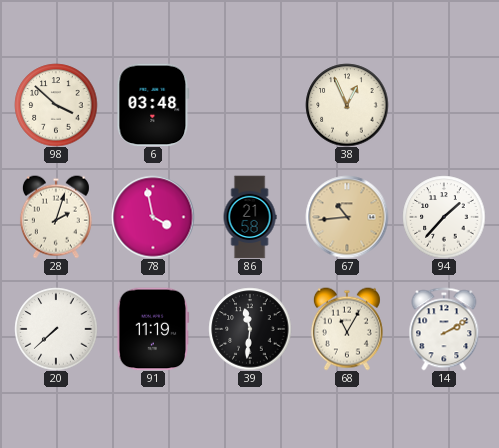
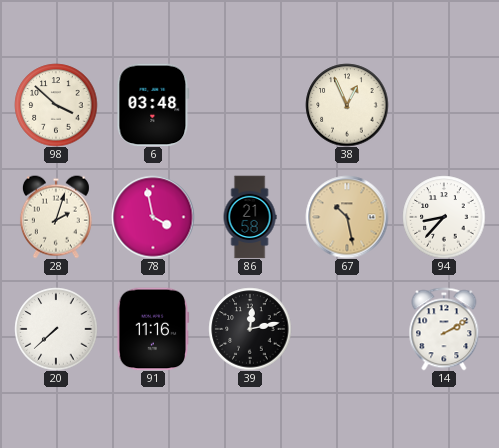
67: 10:44 -> 10:28 (347, 217)
94: 1:37 -> 8:37 (444, 217)
91: 11:19 -> 11:16 (153, 329)
39: 11:31 -> 12:13 (250, 329)
68: 11:05 -> none (347, 329)
